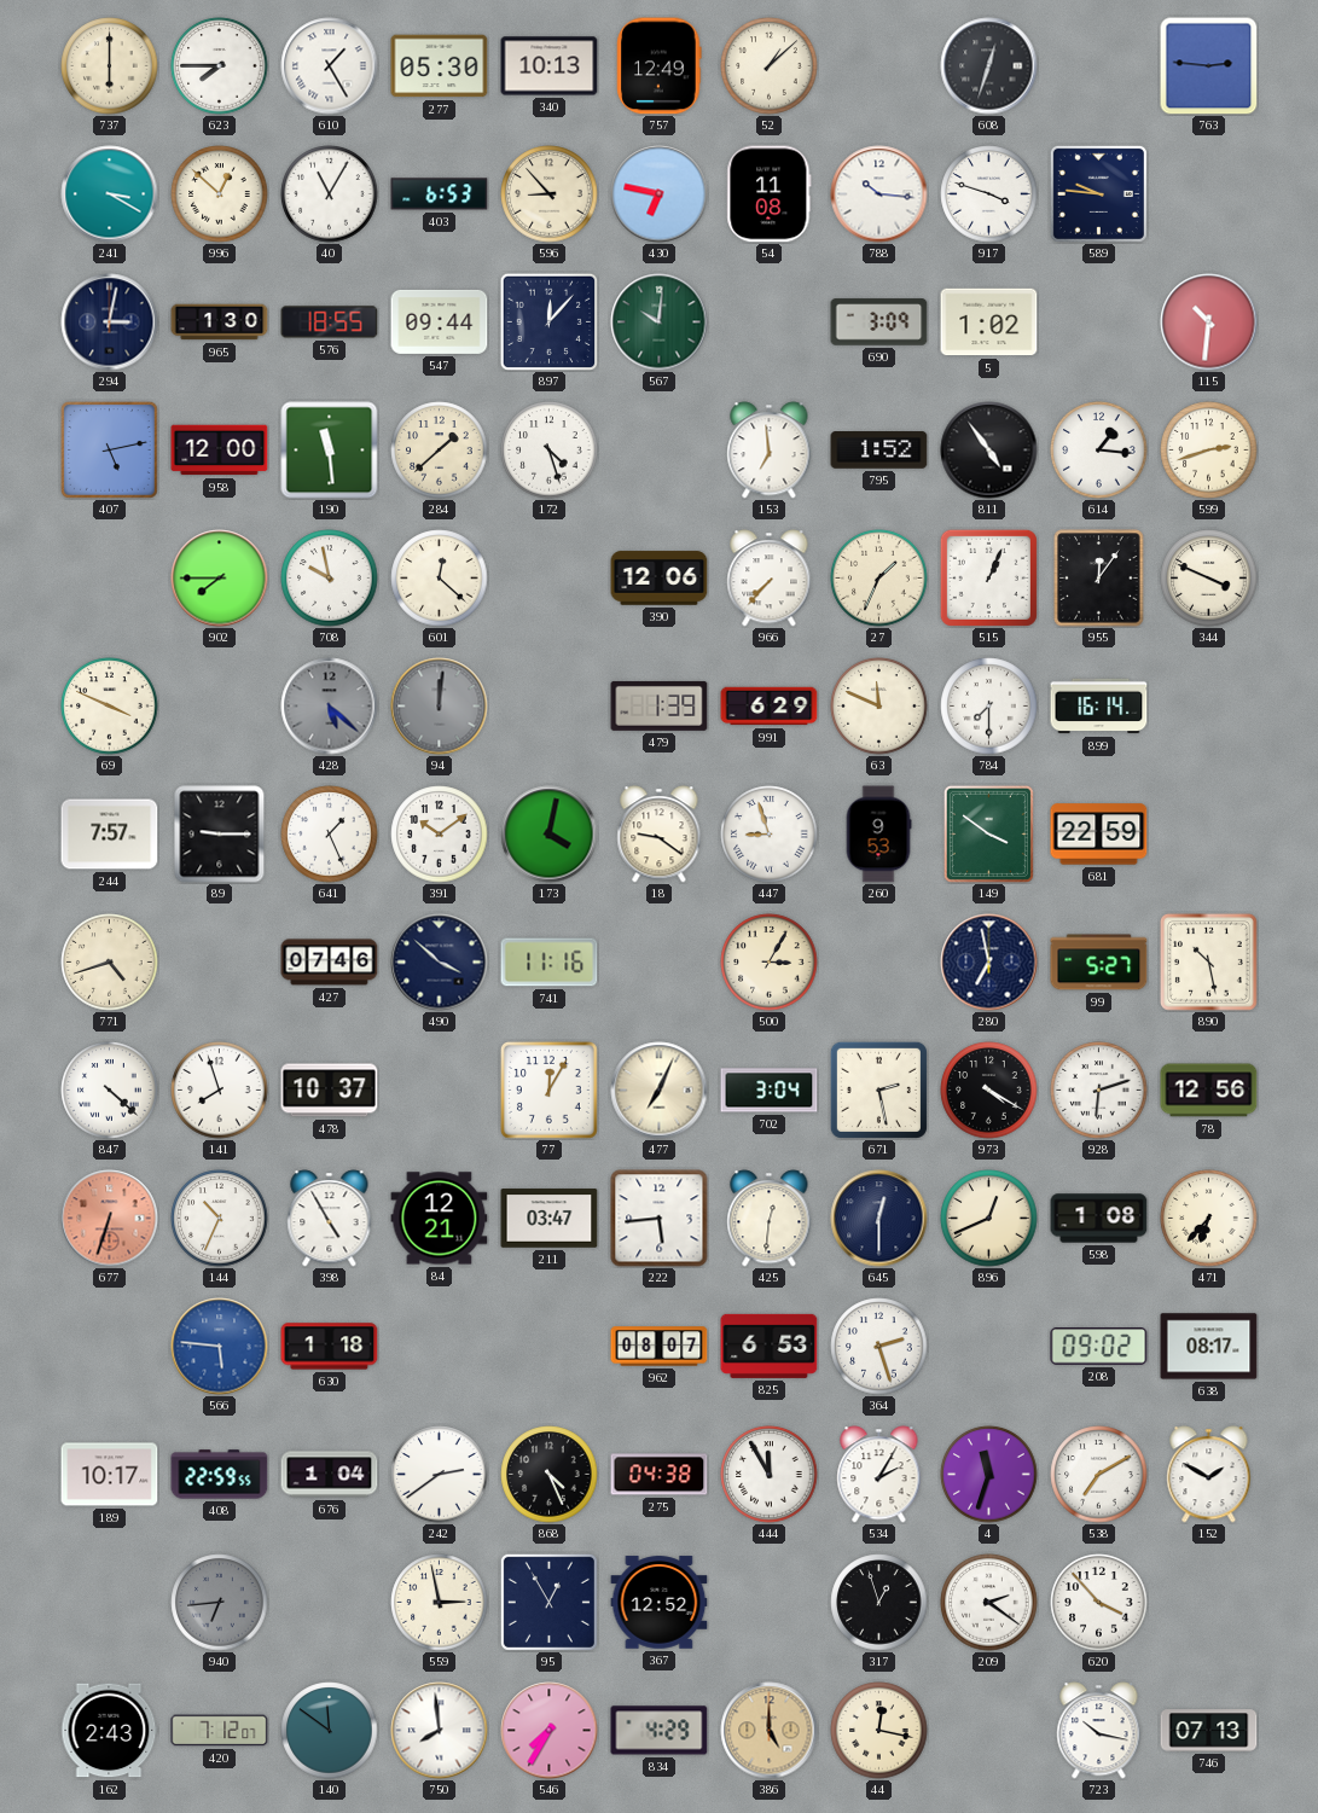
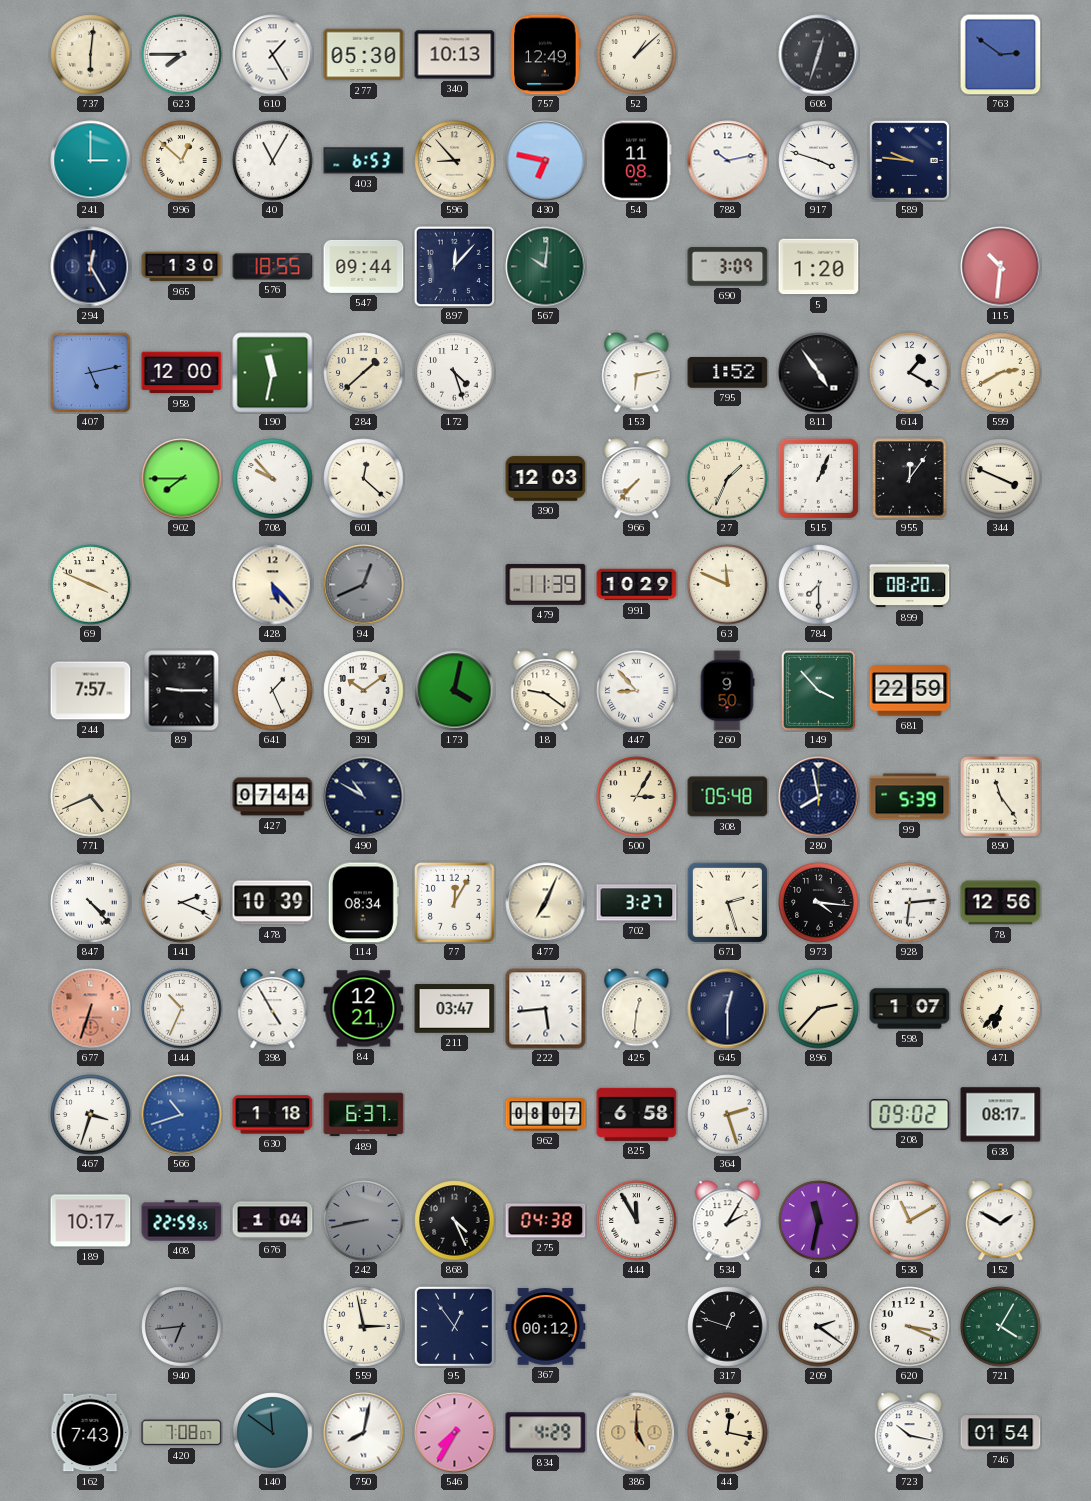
737: 6:00 -> 6:01 (91, 55)
763: 2:46 -> 2:51 (1001, 55)
241: 3:20 -> 3:00 (91, 161)
788: 10:16 -> 10:13 (728, 161)
294: 3:02 -> 12:25 (91, 267)
5: 1:02 -> 1:20 (819, 267)
190: 11:29 -> 11:32 (273, 373)
153: 6:59 -> 6:13 (637, 373)
614: 1:16 -> 1:20 (910, 373)
599: 2:42 -> 2:40 (1001, 373)
708: 9:58 -> 9:53 (273, 479)
390: 12:06 -> 12:03 (546, 479)
428: 5:22 -> 5:23 (273, 585)
428 dial: grey -> cream (273, 585)
94: 12:01 -> 12:41 (364, 585)
479: 1:39 -> 11:39 (546, 584)
991: 6:29 -> 10:29 (637, 585)
899: 16:14 -> 08:20 (910, 585)
447: 8:57 -> 8:53 (637, 691)
260: 9:53 -> 9:50 (727, 691)
149: 3:51 -> 3:53 (818, 690)
771: 4:42 -> 4:41 (91, 797)
427: 07:46 -> 07:44 (273, 797)
490: 3:52 -> 10:50 (364, 797)
741: 11:16 -> none (550, 963)
308: none -> 05:48 (728, 797)
280: 6:58 -> 7:58 (819, 797)
99: 5:27 -> 5:39 (910, 797)
890: 10:28 -> 11:24 (1000, 796)
847: 4:22 -> 4:23 (91, 903)
141: 7:57 -> 2:19 (182, 903)
478: 10:37 -> 10:39 (273, 903)
114: none -> 08:34 (363, 903)
702: 3:04 -> 3:27 (637, 903)
671: 2:28 -> 2:27 (727, 902)
973: 4:20 -> 4:16 (819, 903)
928: 6:12 -> 6:14 (910, 903)
896: 12:41 -> 2:37 (819, 1009)
598: 1:08 -> 1:07 (910, 1009)
467: none -> 3:33 (91, 1115)
566: 5:46 -> 10:42 (182, 1115)
489: none -> 6:37 (364, 1115)
825: 6:53 -> 6:58 (637, 1114)
242: 2:39 -> 8:43 (364, 1221)
242 dial: white -> grey (364, 1221)
4: 11:33 -> 11:32 (819, 1221)
538: 7:10 -> 11:10 (910, 1221)
95: 12:55 -> 12:54 (454, 1326)
367: 12:52 -> 00:12 (546, 1327)
317: 12:57 -> 12:48 (728, 1327)
620: 3:53 -> 3:19 (910, 1327)
721: none -> 4:05 (1001, 1327)
162: 2:43 -> 7:43 (91, 1433)
420: 7:12 -> 7:08 (182, 1433)
750: 7:59 -> 8:02 (364, 1433)
746: 07:13 -> 01:54 (1001, 1433)
